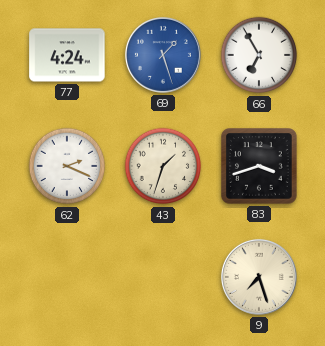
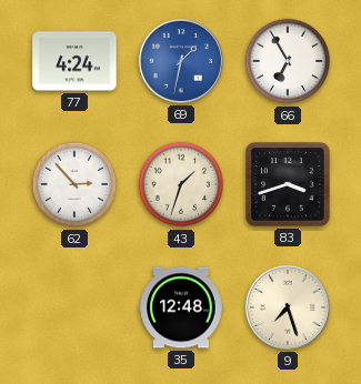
69: 1:27 -> 1:32 (181, 61)
62: 2:19 -> 2:53 (74, 184)
35: none -> 12:48 (181, 307)
